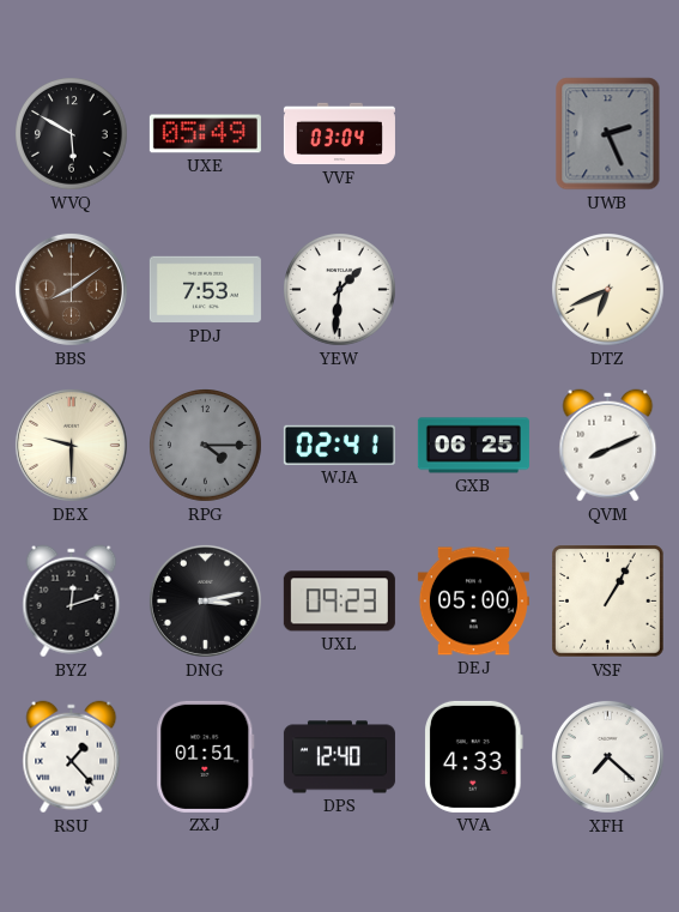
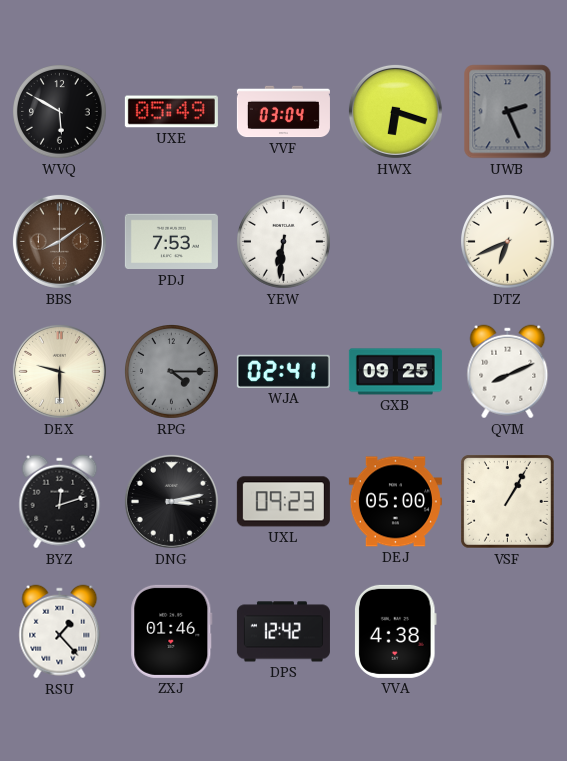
HWX: none -> 6:18 (395, 111)
YEW: 1:31 -> 6:31 (284, 242)
GXB: 06:25 -> 09:25 (395, 372)
ZXJ: 01:51 -> 01:46 (172, 631)
DPS: 12:40 -> 12:42 (283, 632)
VVA: 4:33 -> 4:38 (396, 631)
XFH: 7:22 -> none (607, 756)
